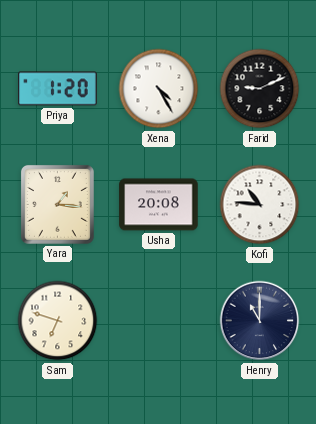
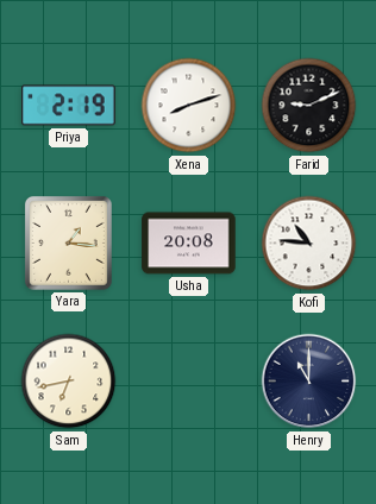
Priya: 1:20 -> 2:19 (69, 106)
Xena: 4:25 -> 8:12 (189, 106)
Sam: 6:48 -> 6:43 (69, 382)
